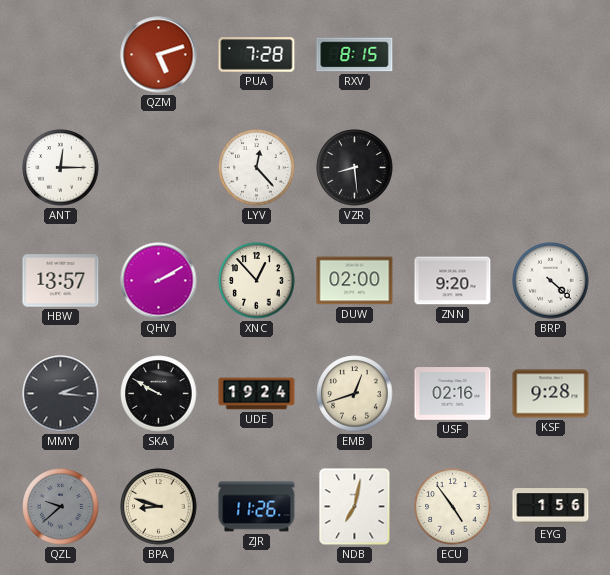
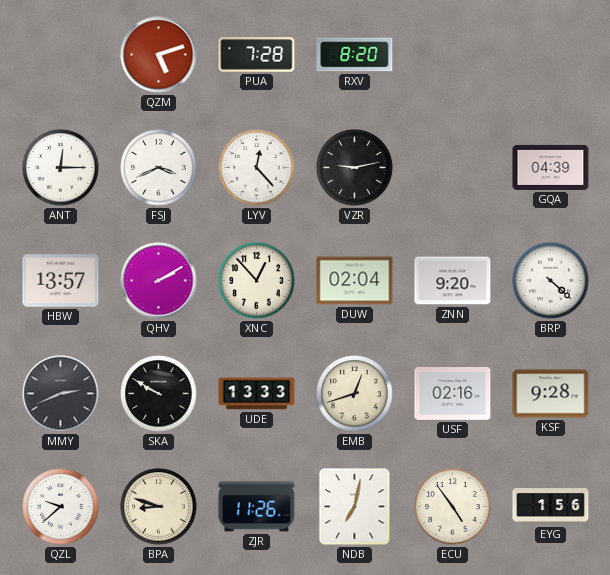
RXV: 8:15 -> 8:20 (355, 55)
FSJ: none -> 3:41 (159, 168)
VZR: 8:29 -> 9:13 (355, 168)
GQA: none -> 04:39 (551, 167)
DUW: 02:00 -> 02:04 (355, 281)
MMY: 2:16 -> 2:41 (61, 394)
UDE: 19:24 -> 13:33 (257, 394)
QZL dial: grey -> white (61, 507)
